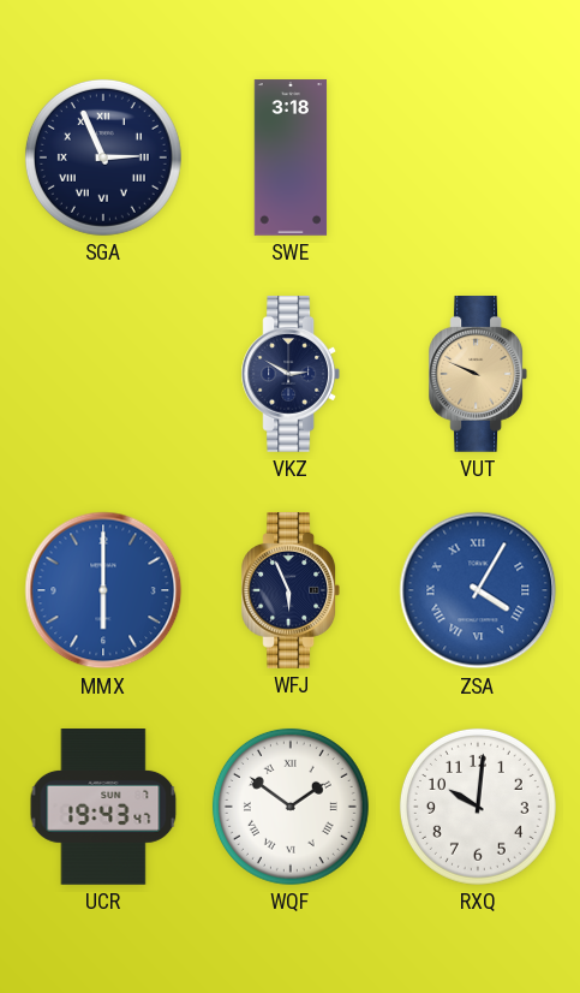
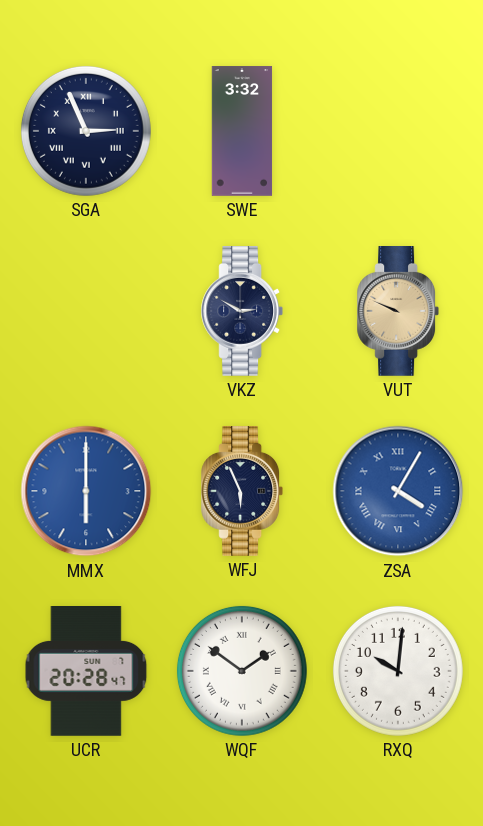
SWE: 3:18 -> 3:32 (242, 131)
UCR: 19:43 -> 20:28 (86, 672)
